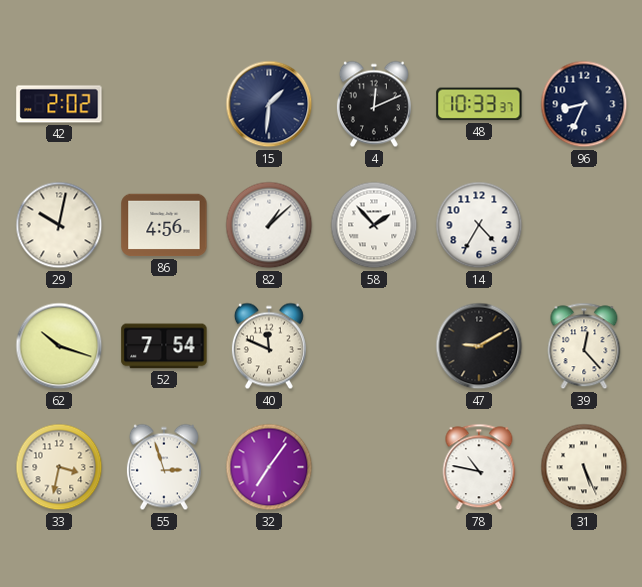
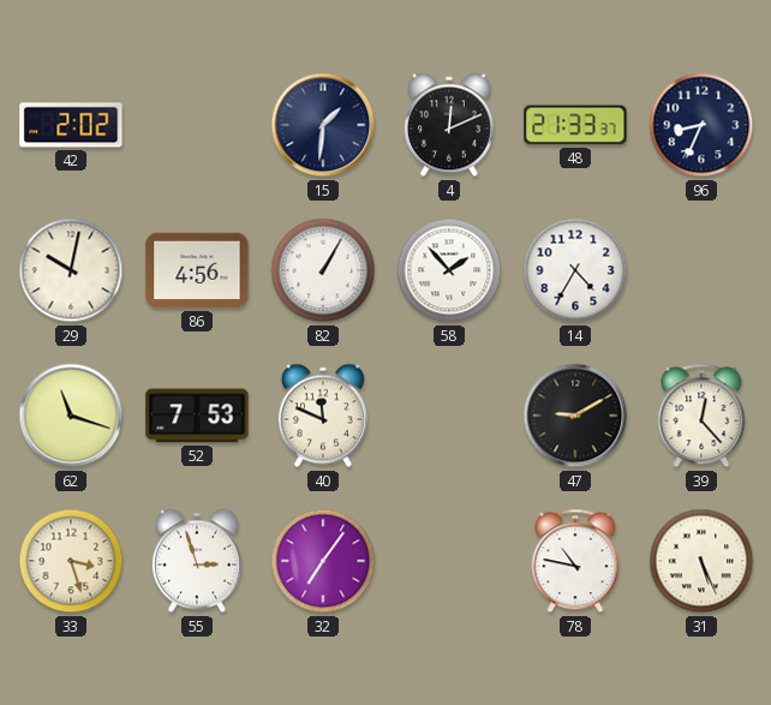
48: 10:33 -> 21:33 (575, 125)
82: 1:08 -> 1:05 (323, 270)
62: 10:18 -> 11:18 (71, 416)
52: 7:54 -> 7:53 (197, 416)
33: 3:32 -> 3:27 (71, 561)
